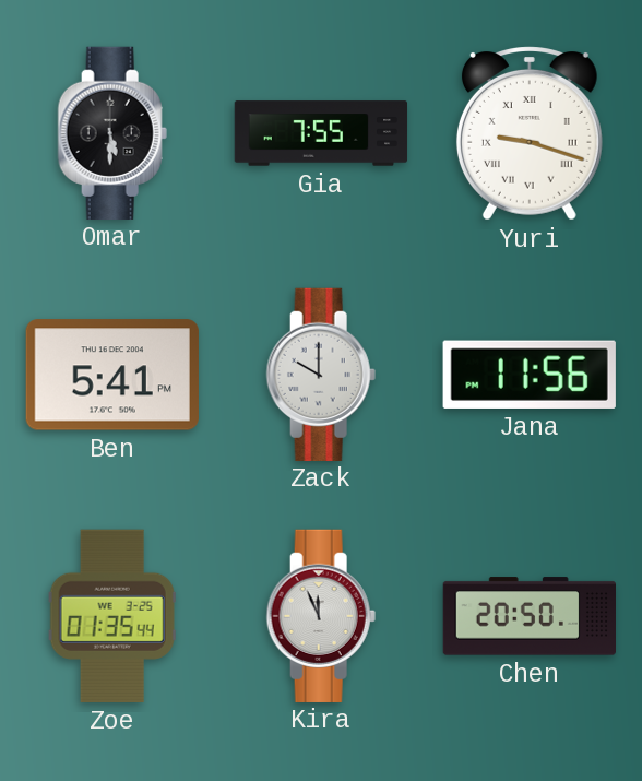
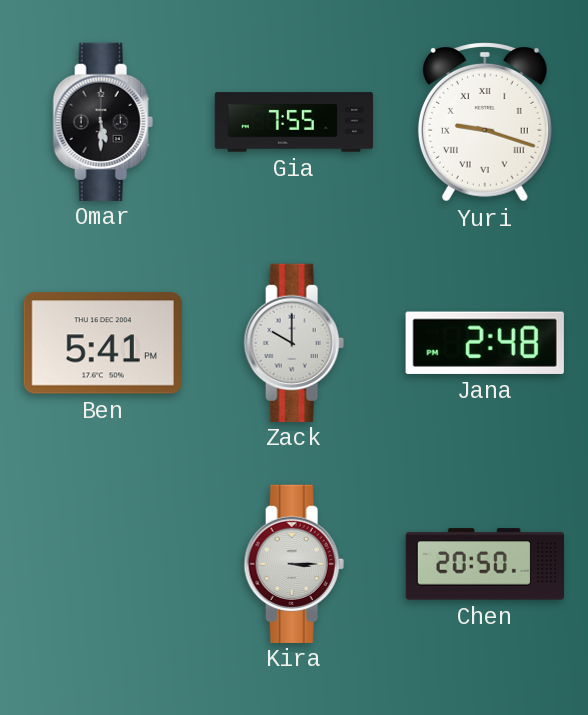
Jana: 11:56 -> 2:48 (485, 343)
Zoe: 01:35 -> none (112, 616)
Kira: 11:56 -> 3:15 (294, 563)
